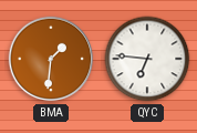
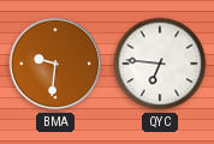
BMA: 1:31 -> 9:31 (55, 64)
